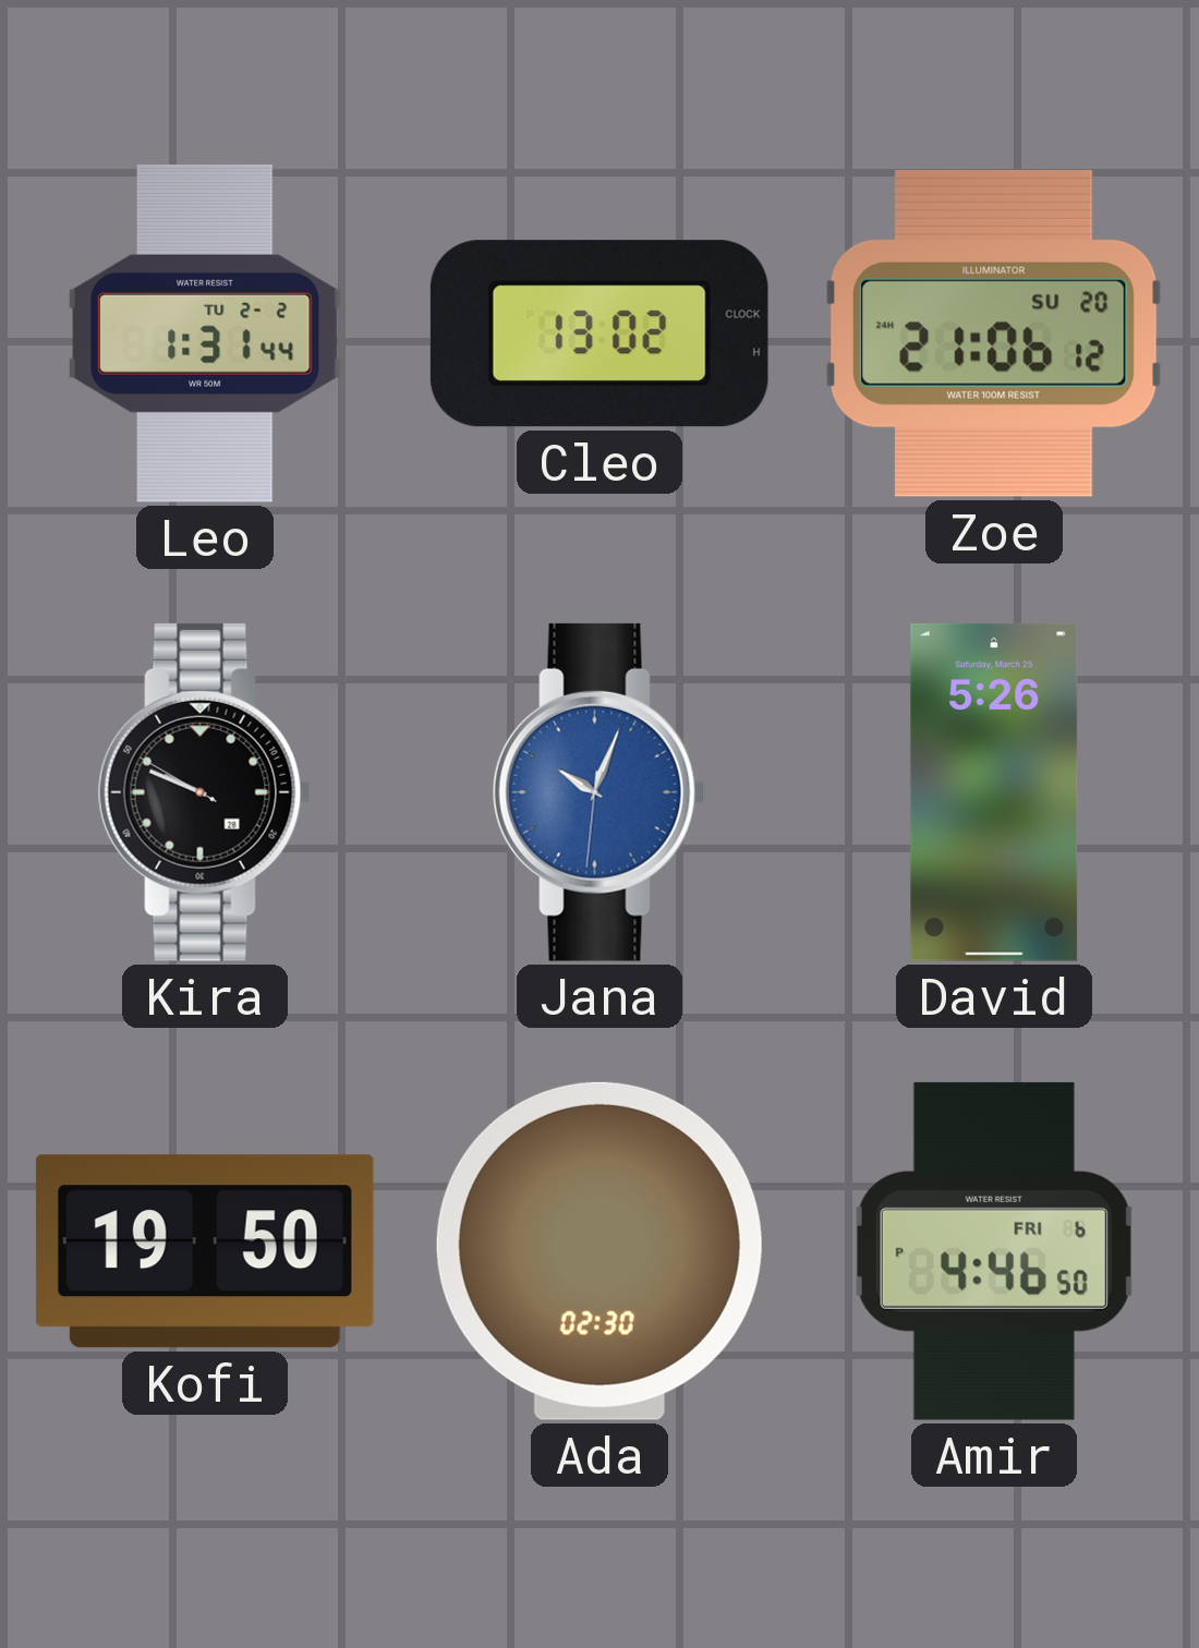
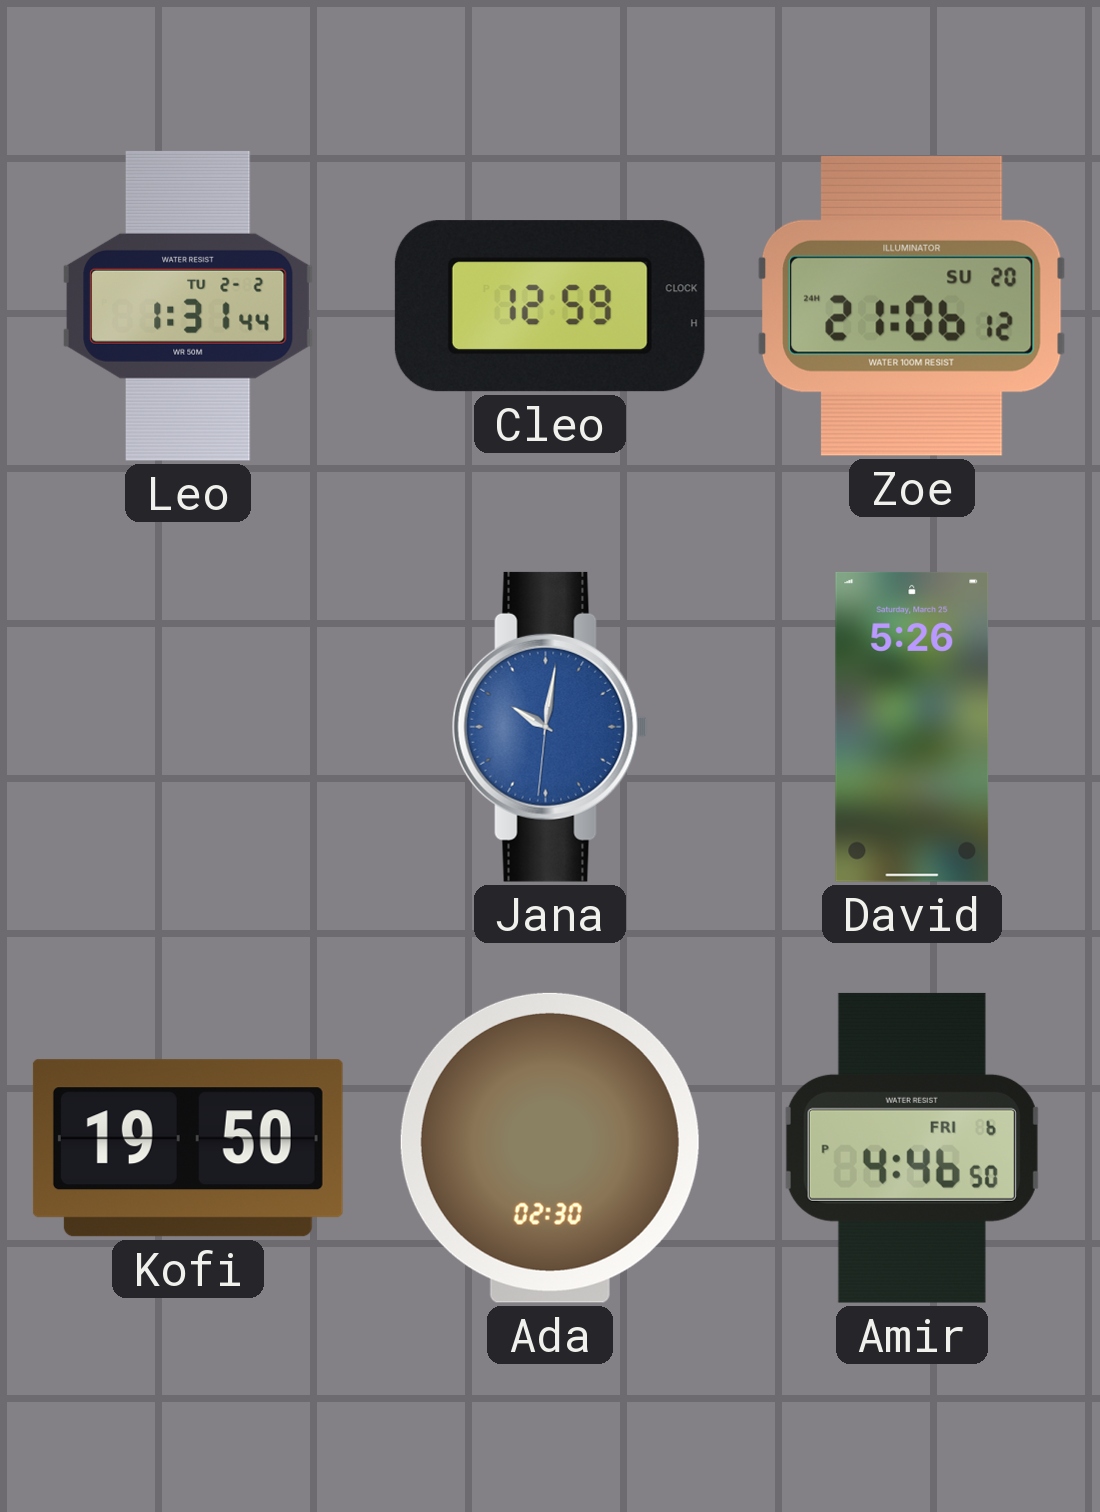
Cleo: 13:02 -> 12:59 (550, 306)
Kira: 9:48 -> none (205, 792)
Jana: 10:03 -> 10:01 (550, 727)
